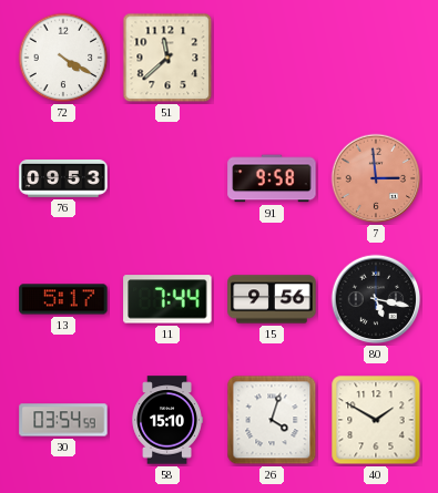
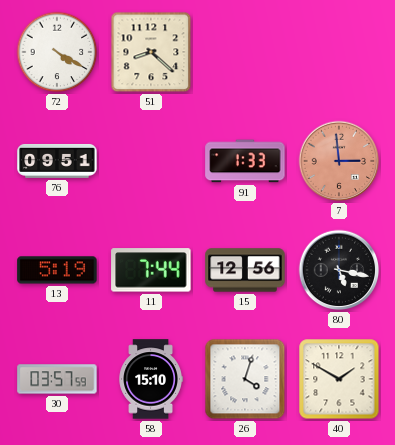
51: 11:38 -> 8:22 (151, 52)
76: 09:53 -> 09:51 (57, 161)
91: 9:58 -> 1:33 (245, 161)
13: 5:17 -> 5:19 (57, 270)
15: 9:56 -> 12:56 (245, 270)
30: 03:54 -> 03:57 (57, 379)
